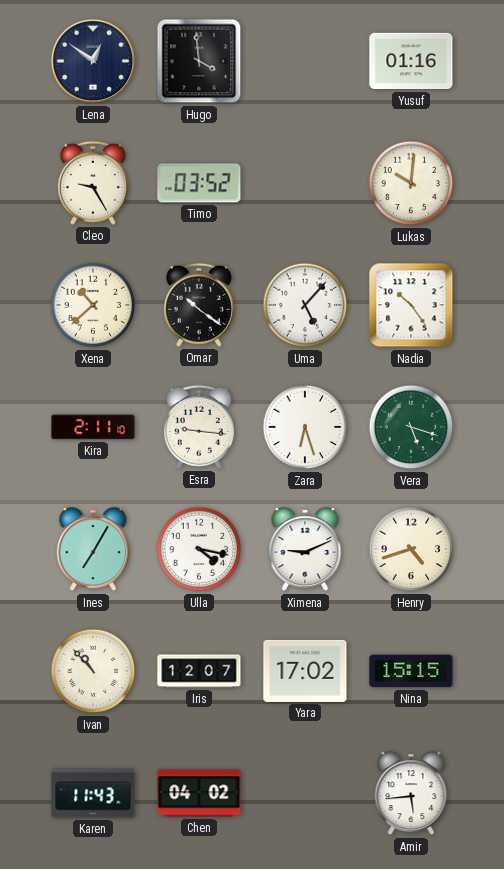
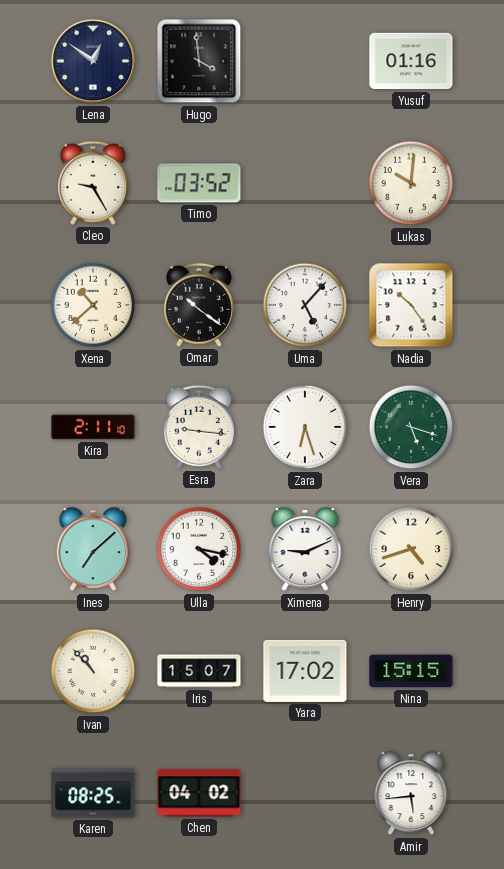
Ines: 7:05 -> 7:08 (93, 550)
Iris: 12:07 -> 15:07 (199, 671)
Karen: 11:43 -> 08:25 (93, 793)
